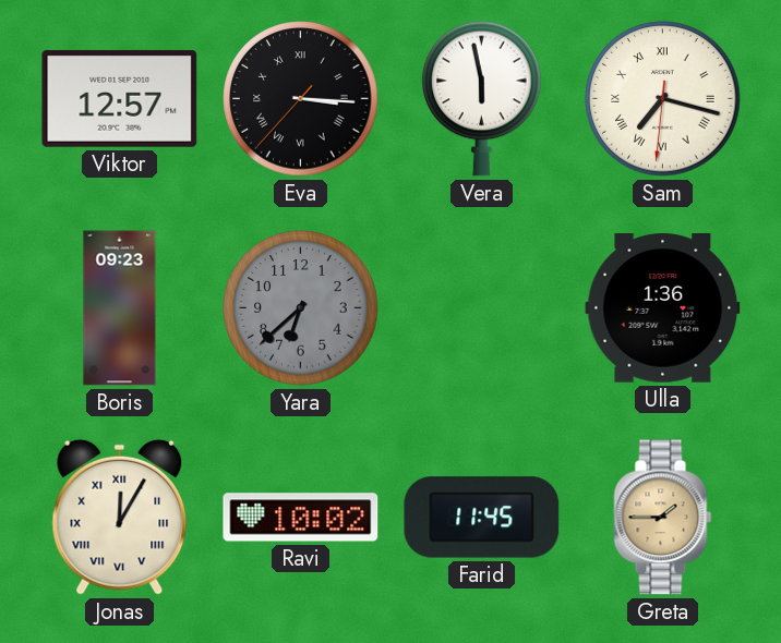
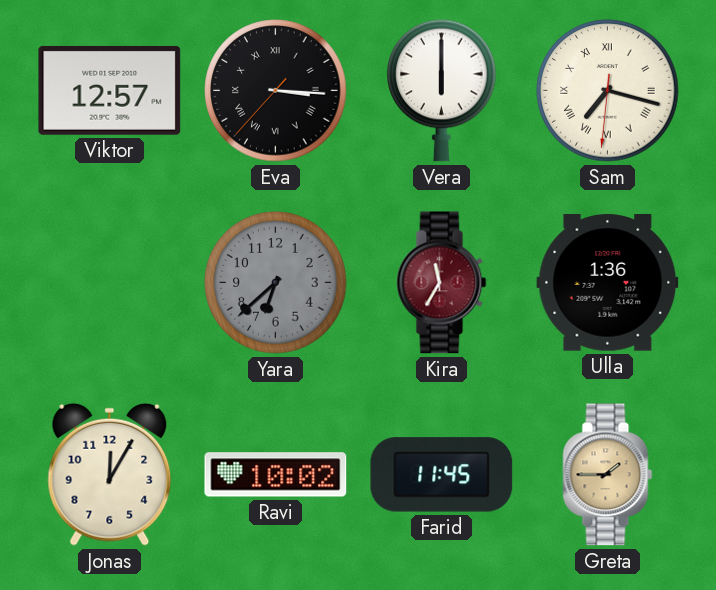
Vera: 5:58 -> 6:00 (442, 90)
Boris: 09:23 -> none (120, 308)
Kira: none -> 11:35 (442, 283)
Jonas numerals: Roman -> Arabic (110, 474)
